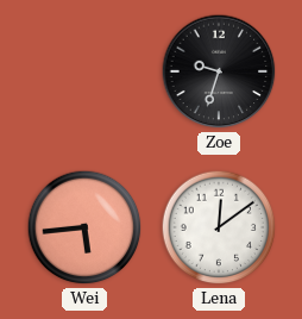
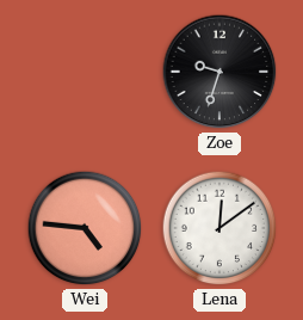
Wei: 5:44 -> 4:46 (85, 228)
